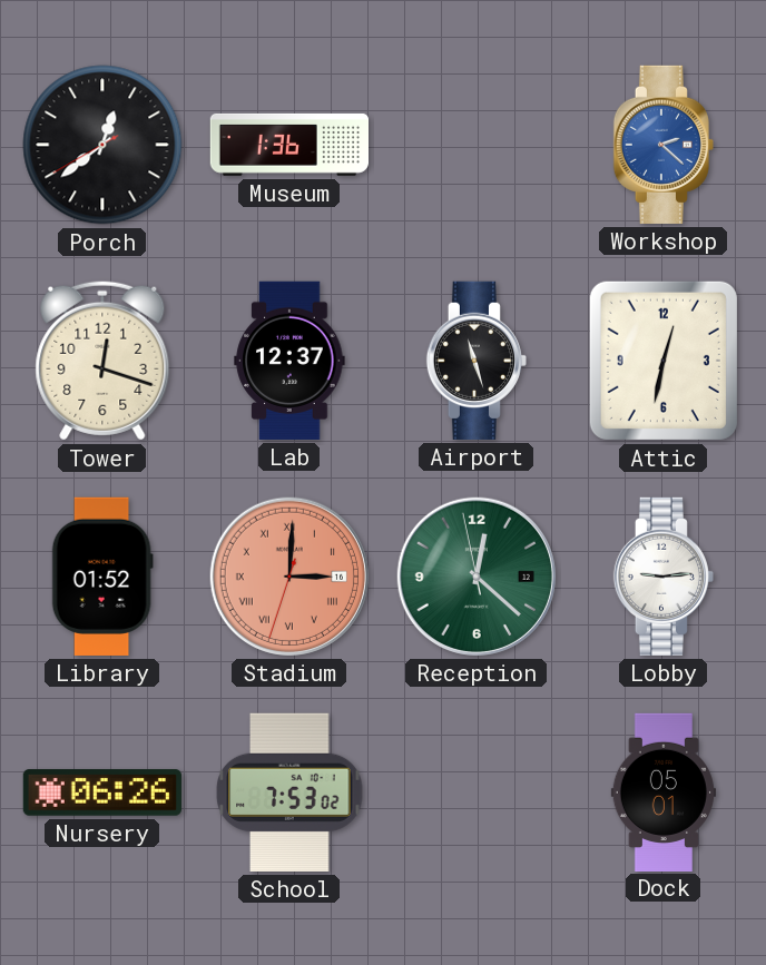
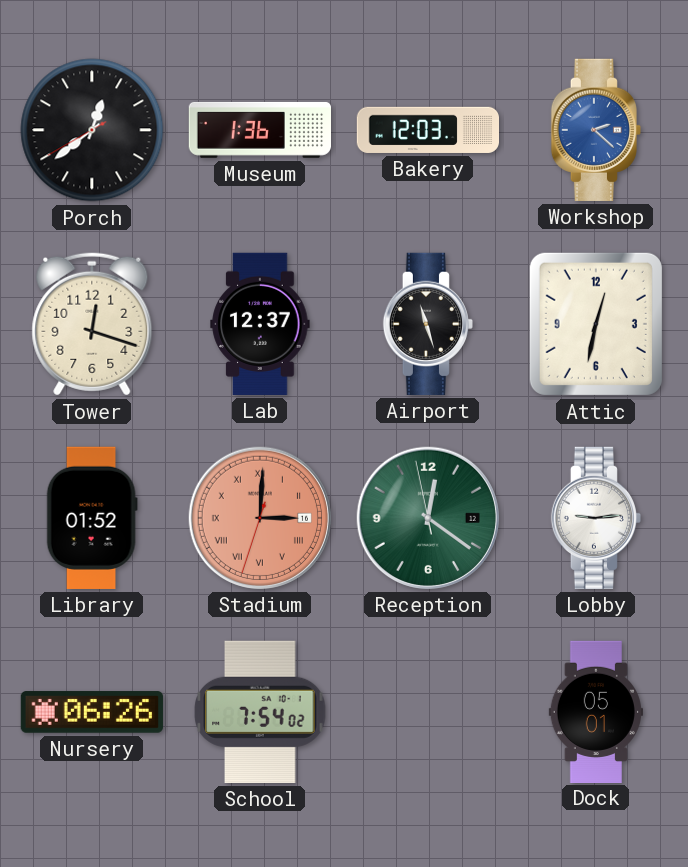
Bakery: none -> 12:03 (427, 130)
Reception: 12:21 -> 12:20 (428, 518)
School: 7:53 -> 7:54 (260, 712)
